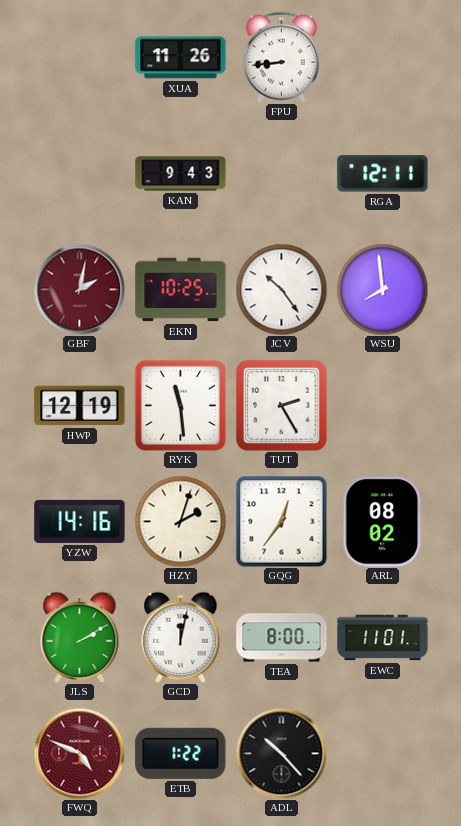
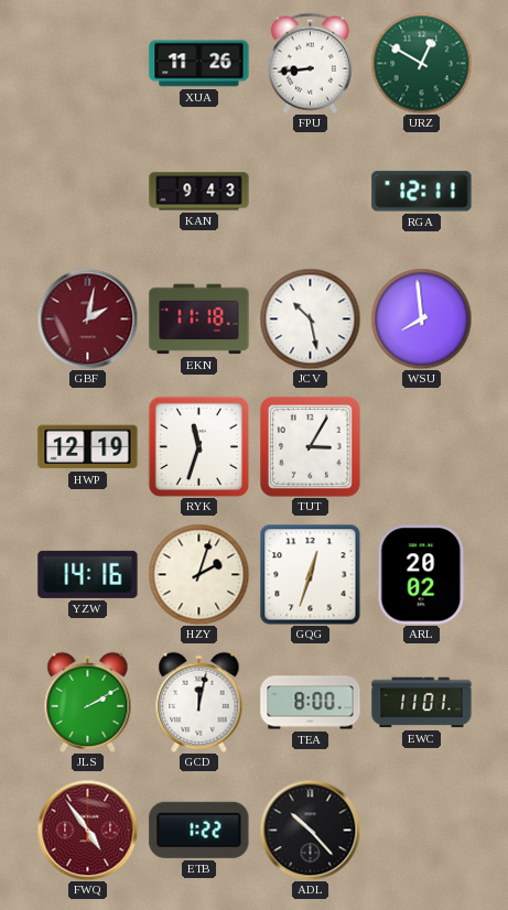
URZ: none -> 12:50 (421, 63)
EKN: 10:25 -> 11:18 (199, 319)
JCV: 10:24 -> 10:28 (310, 318)
RYK: 11:29 -> 11:33 (198, 446)
TUT: 2:25 -> 3:05 (311, 447)
GQG: 12:36 -> 12:33 (311, 575)
ARL: 08:02 -> 20:02 (422, 575)
FWQ: 4:49 -> 4:54 (87, 830)
